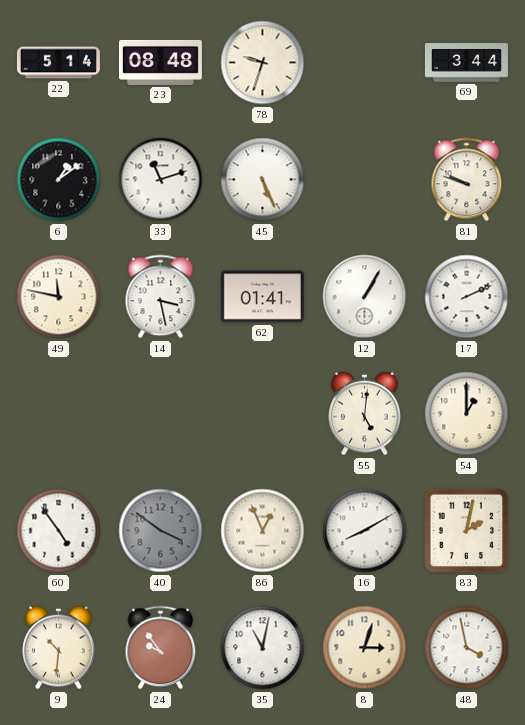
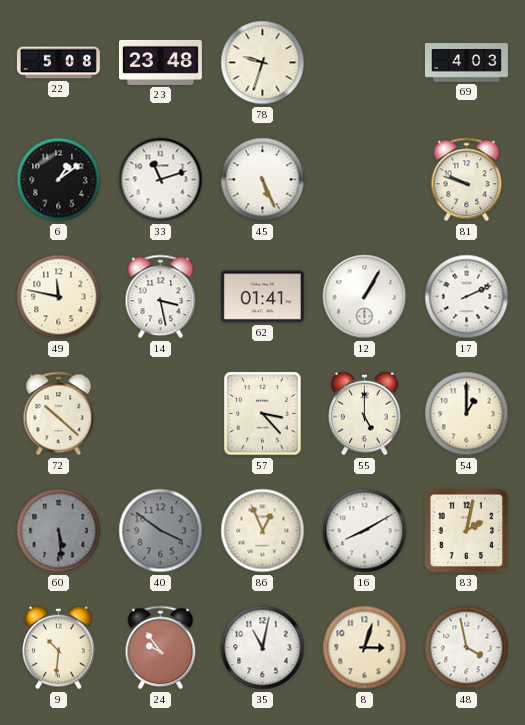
22: 5:14 -> 5:08 (58, 63)
23: 08:48 -> 23:48 (160, 62)
69: 3:44 -> 4:03 (466, 63)
72: none -> 10:22 (59, 414)
57: none -> 3:23 (263, 414)
55: 5:01 -> 5:00 (365, 414)
60: 4:54 -> 5:29 (59, 531)
60 dial: white -> grey (59, 531)
